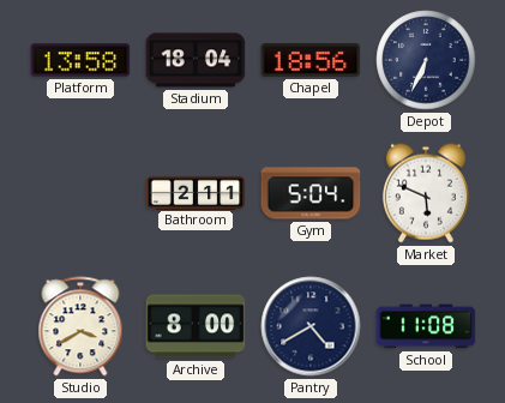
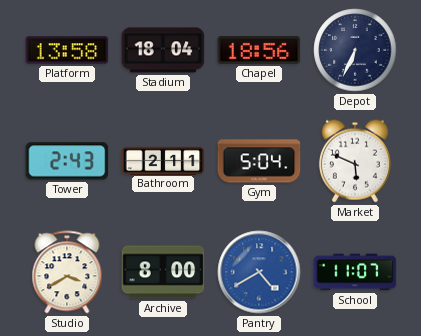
Tower: none -> 2:43 (67, 161)
Pantry dial: navy -> blue (259, 272)
School: 11:08 -> 11:07 (355, 272)
